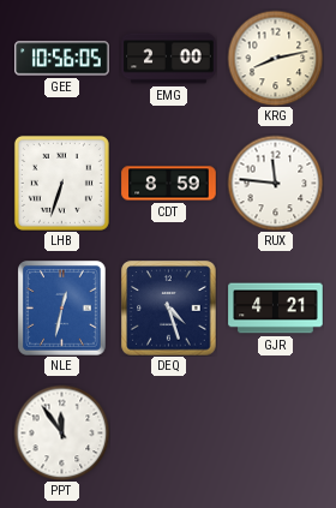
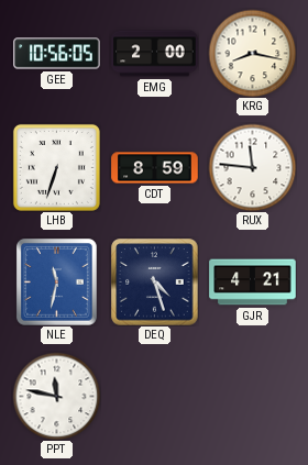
KRG: 8:13 -> 8:17 (252, 53)
NLE: 12:32 -> 11:32 (57, 283)
PPT: 11:54 -> 11:47 (56, 396)
